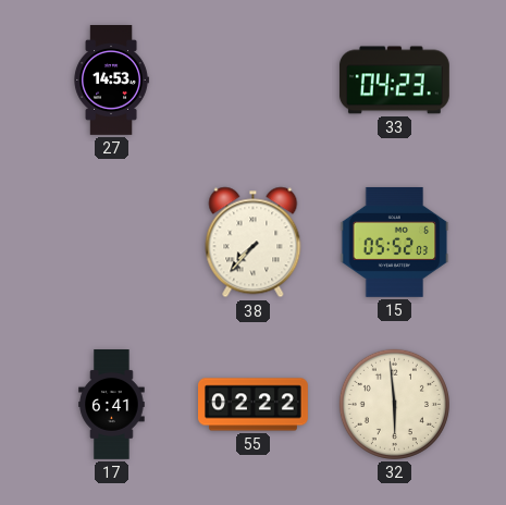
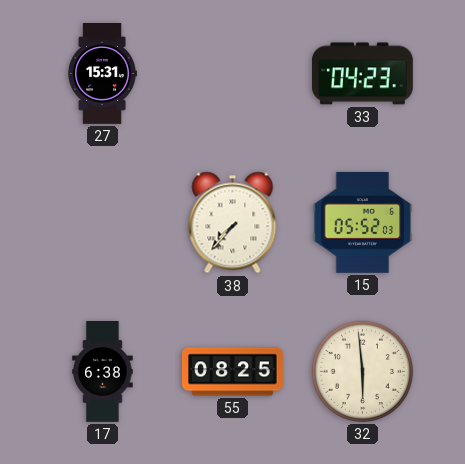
27: 14:53 -> 15:31 (102, 74)
17: 6:41 -> 6:38 (103, 372)
55: 02:22 -> 08:25 (233, 372)
